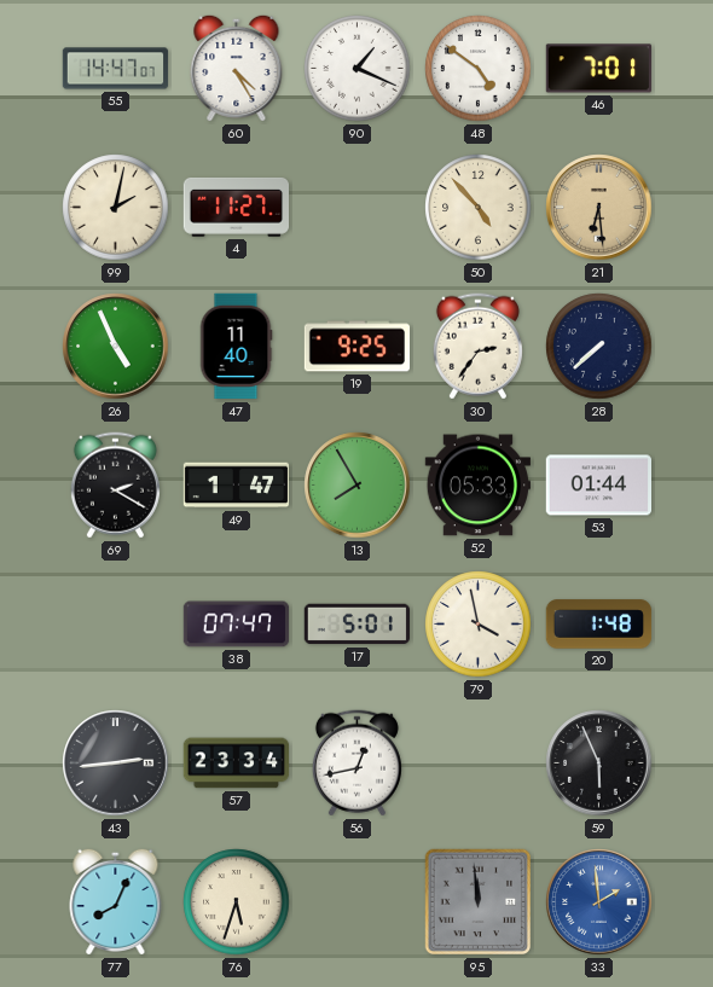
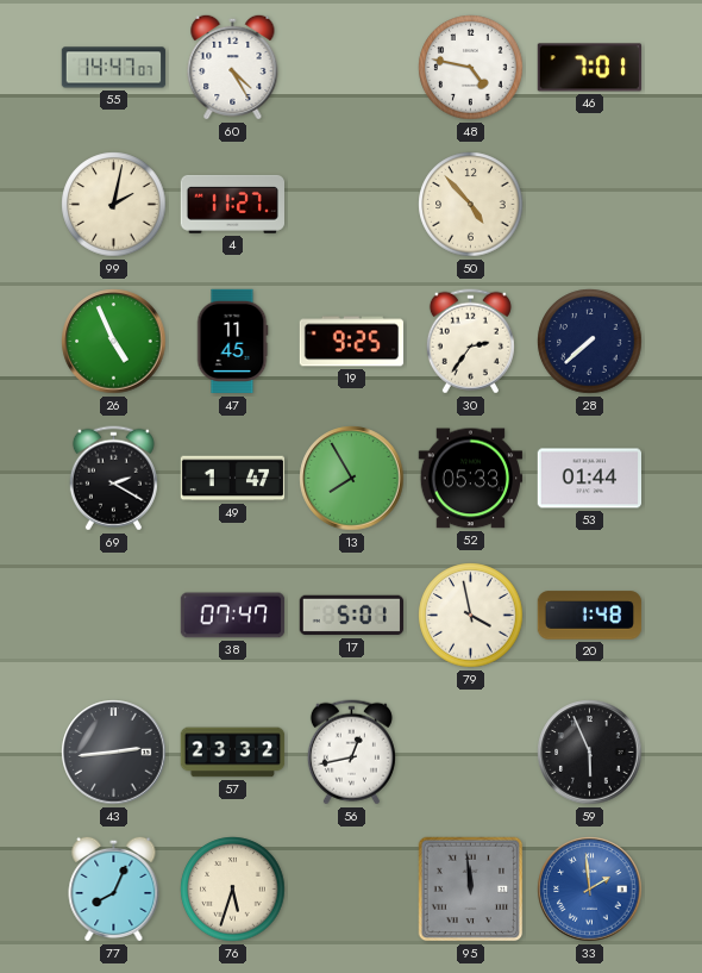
90: 1:19 -> none (358, 69)
48: 4:51 -> 4:47 (471, 68)
21: 6:29 -> none (599, 208)
47: 11:40 -> 11:45 (232, 342)
57: 23:34 -> 23:32 (233, 753)
